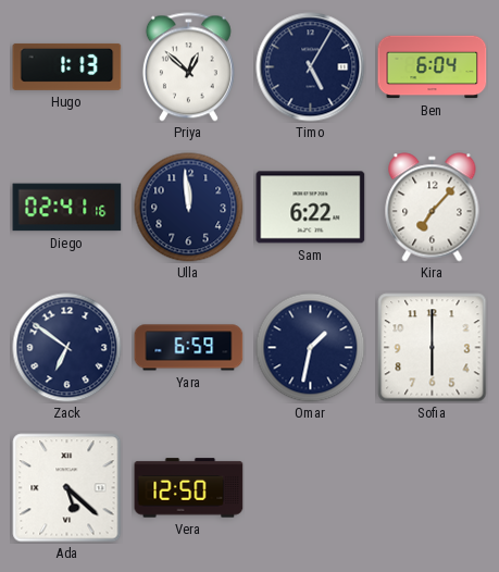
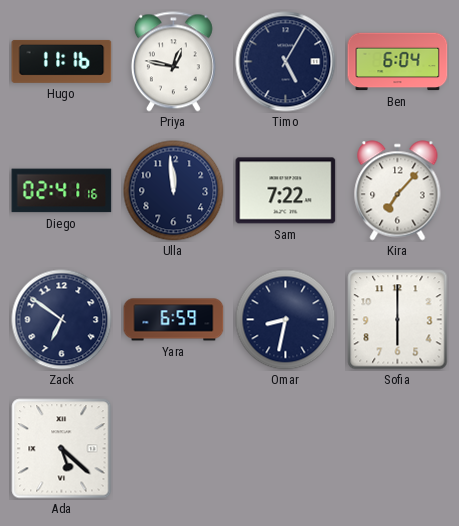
Hugo: 1:13 -> 11:16 (62, 61)
Priya: 12:52 -> 12:47 (173, 62)
Sam: 6:22 -> 7:22 (286, 191)
Omar: 1:32 -> 8:32 (286, 320)
Vera: 12:50 -> none (189, 488)
